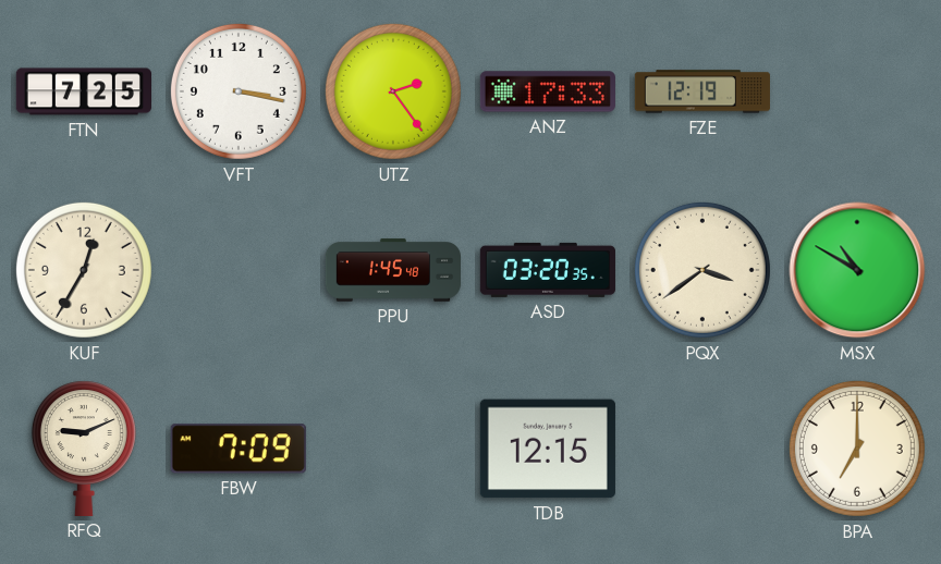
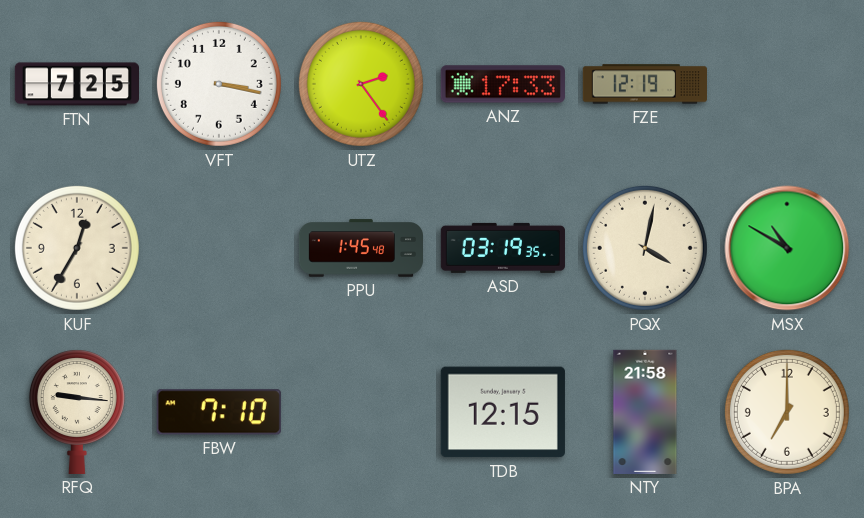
ASD: 03:20 -> 03:19 (503, 248)
PQX: 3:39 -> 4:02 (645, 248)
RFQ: 9:11 -> 9:16 (77, 412)
FBW: 7:09 -> 7:10 (219, 412)
NTY: none -> 21:58 (645, 412)
